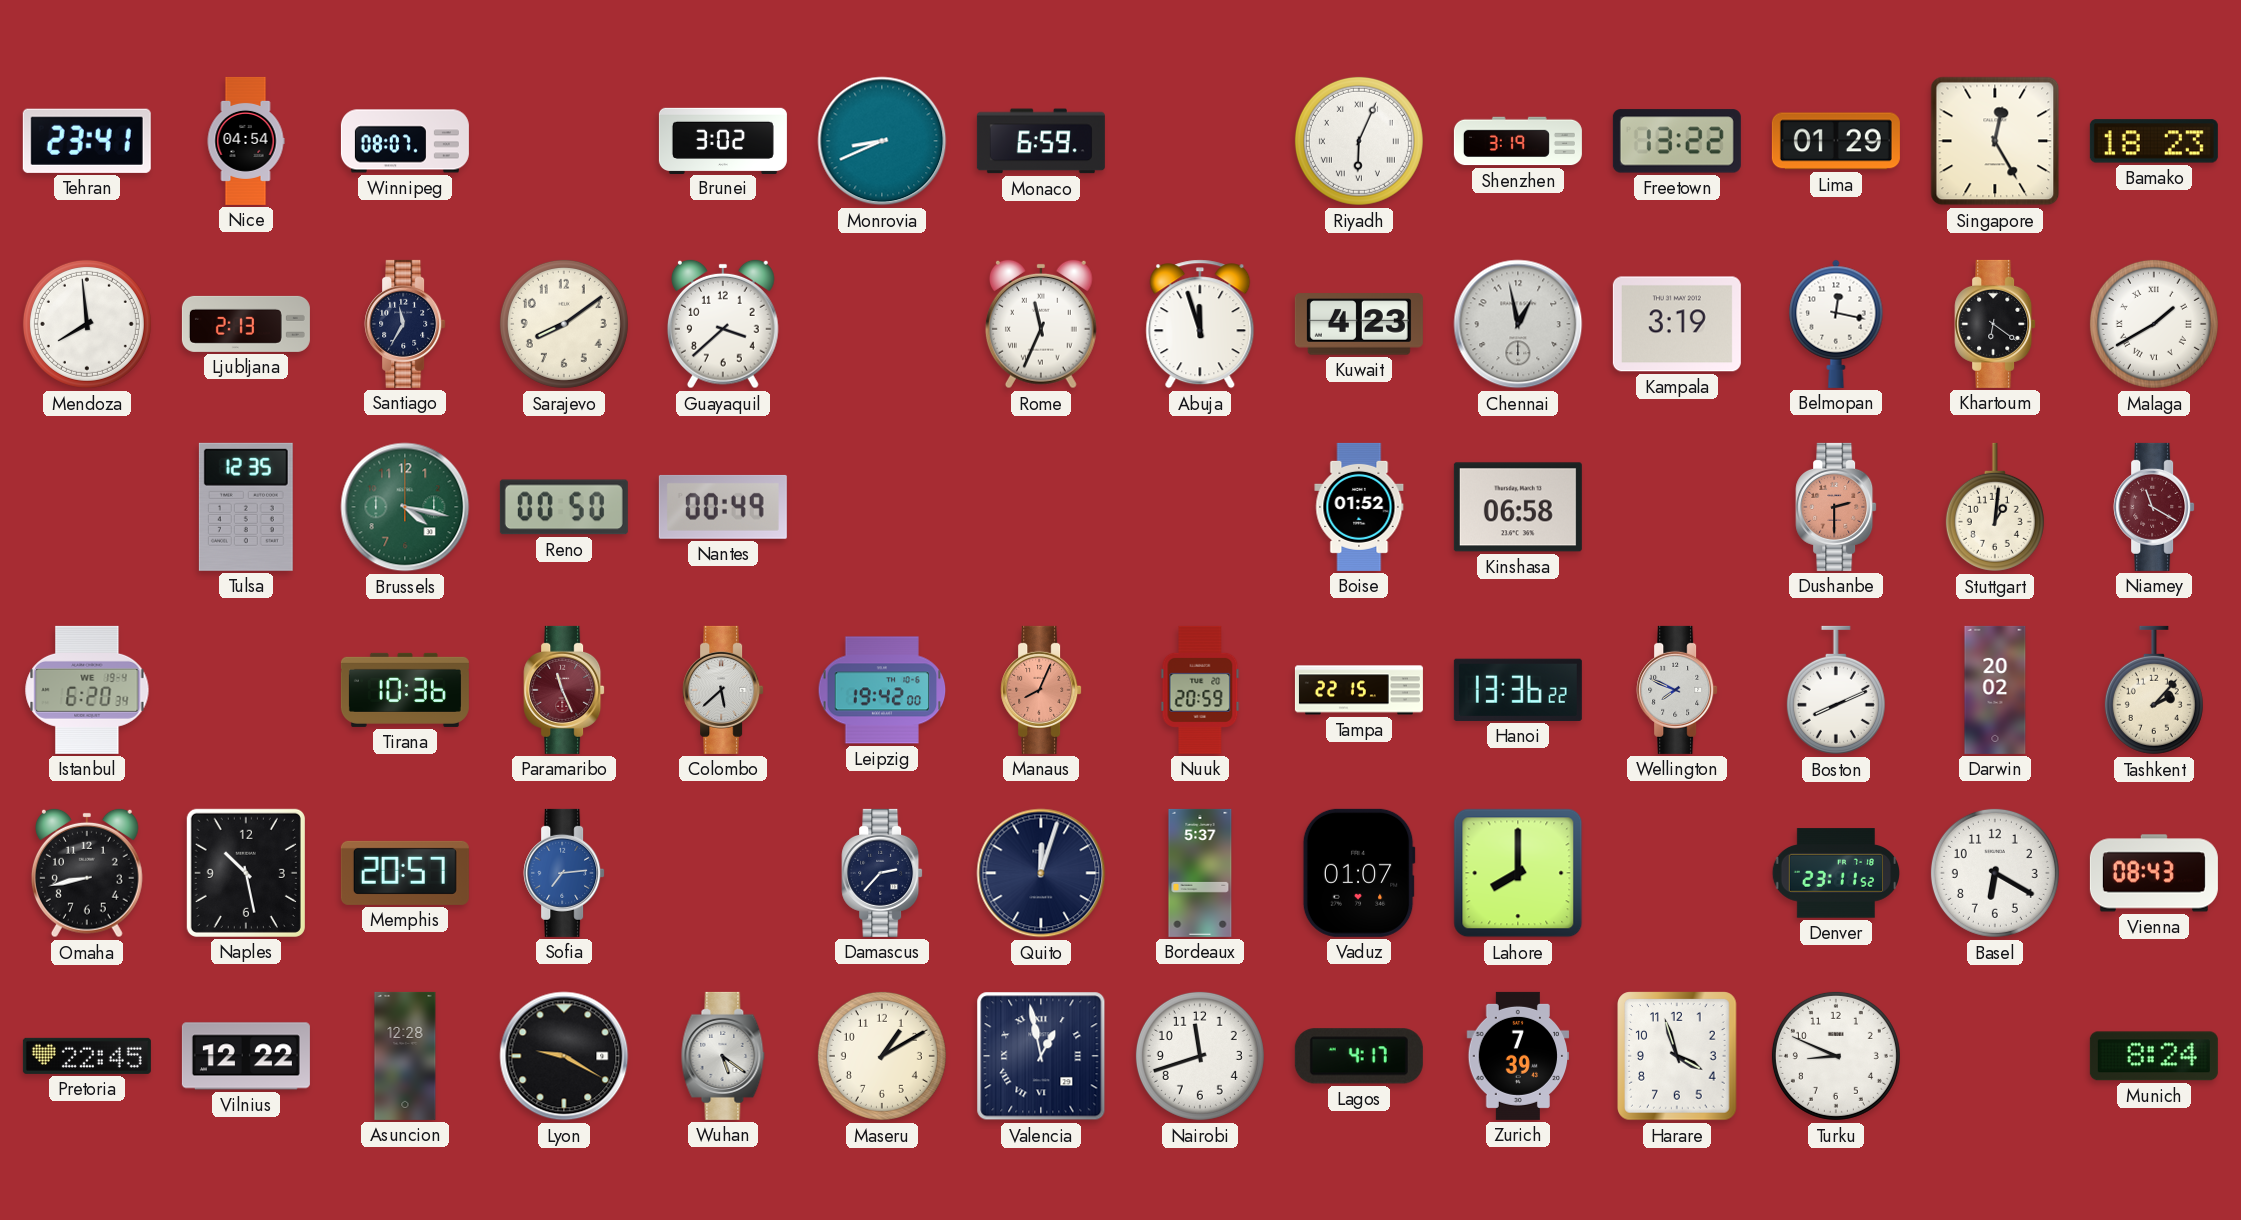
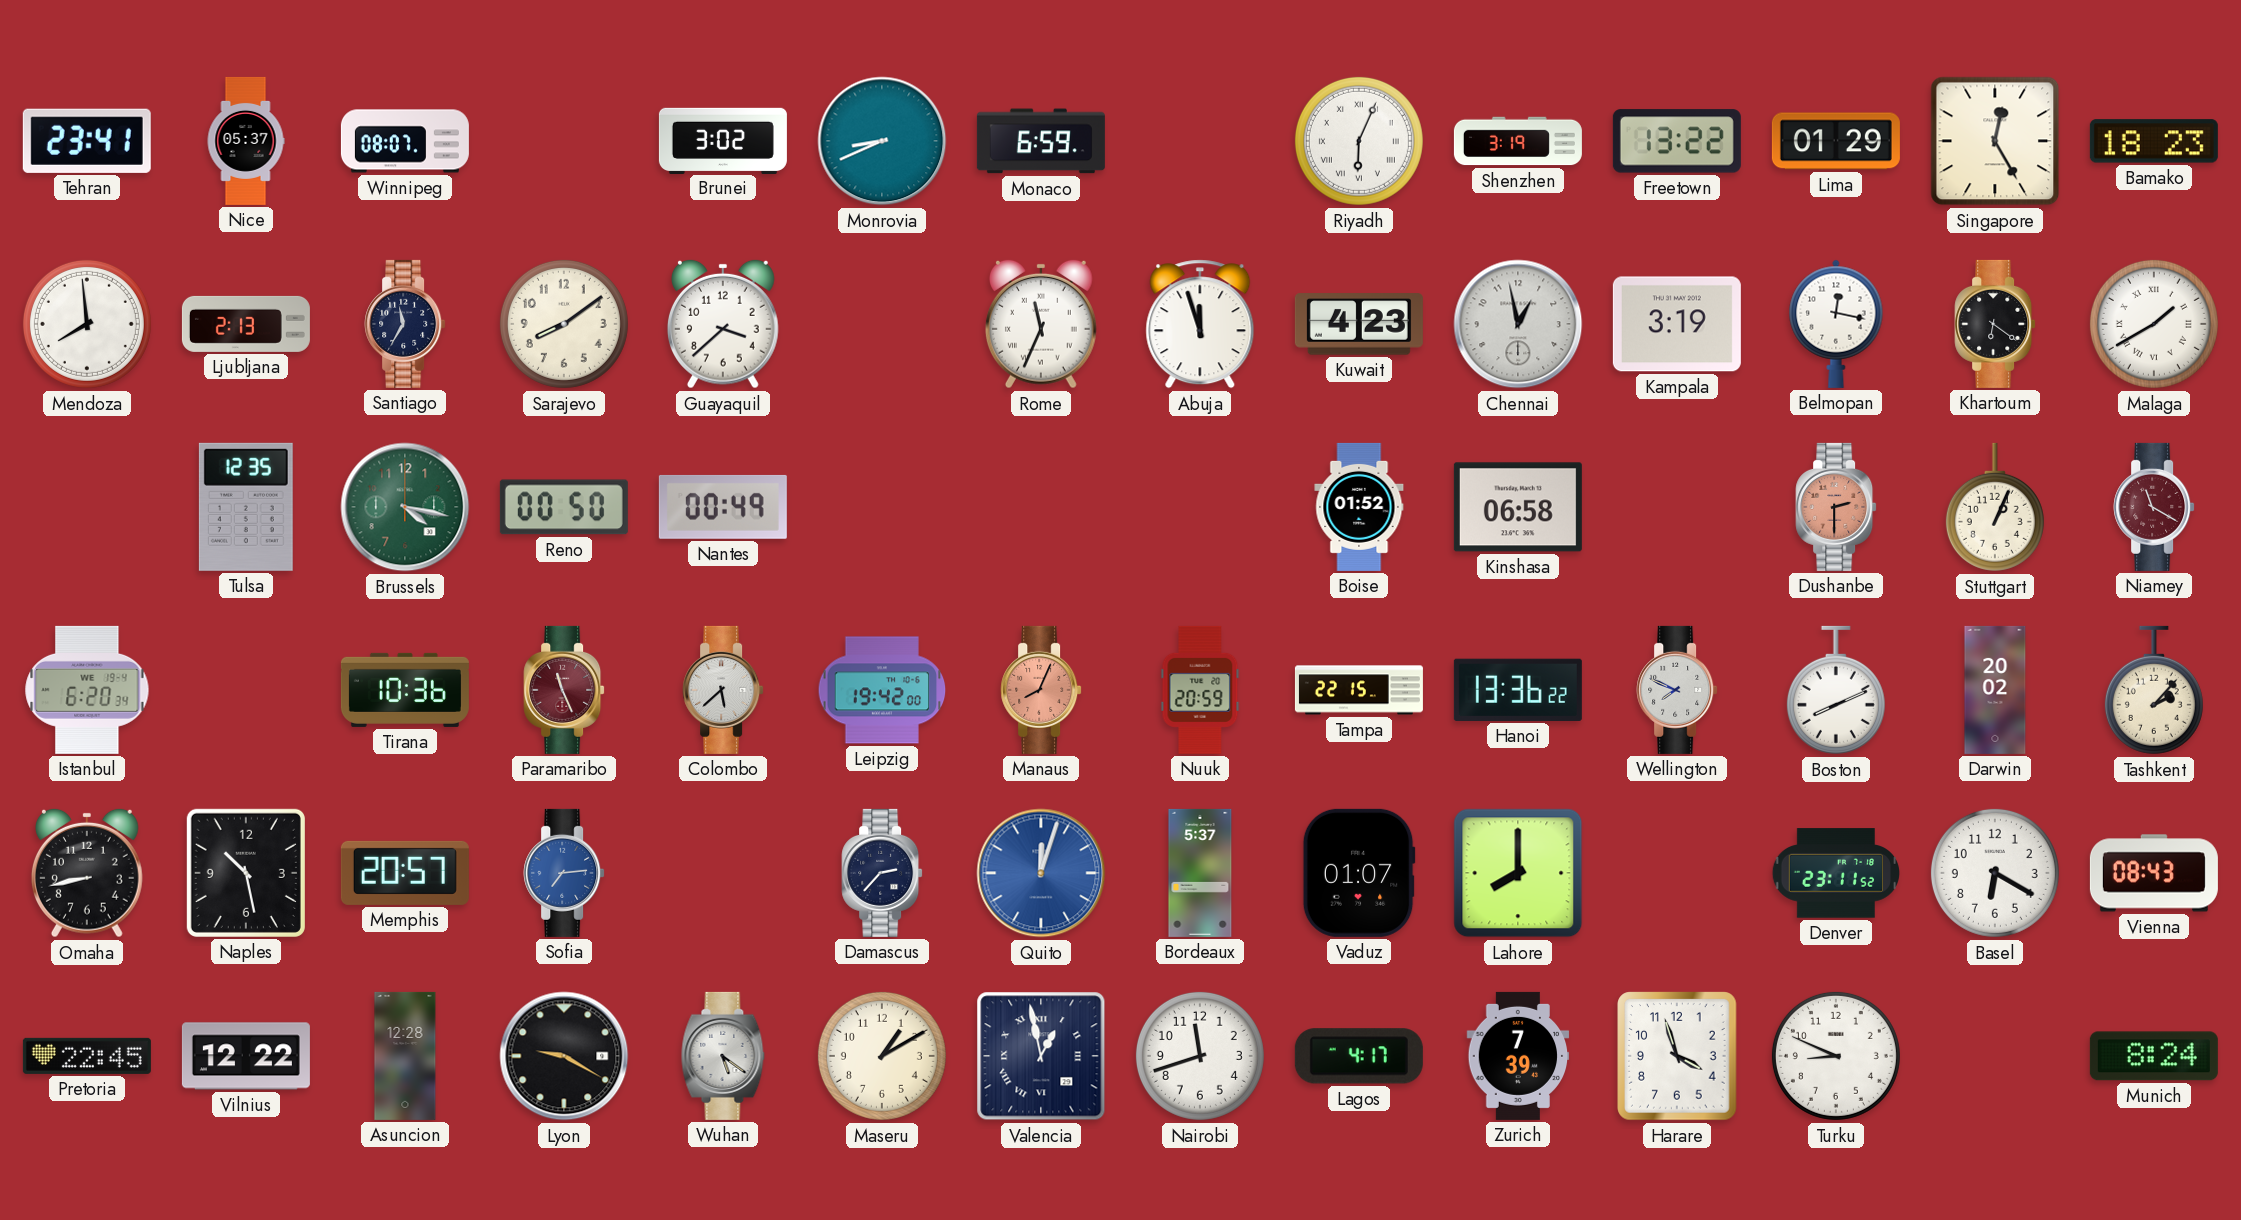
Nice: 04:54 -> 05:37 (246, 141)
Stuttgart: 1:01 -> 1:04 (1995, 507)
Quito dial: navy -> blue (1041, 873)
